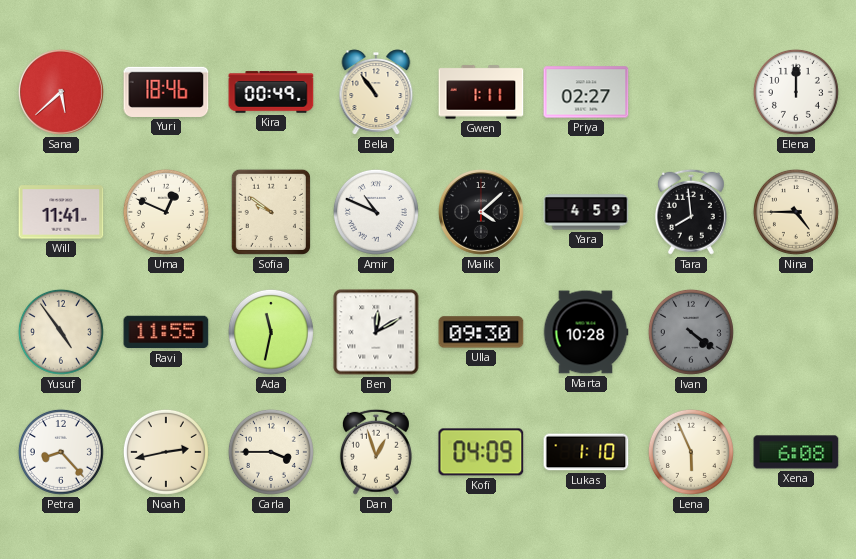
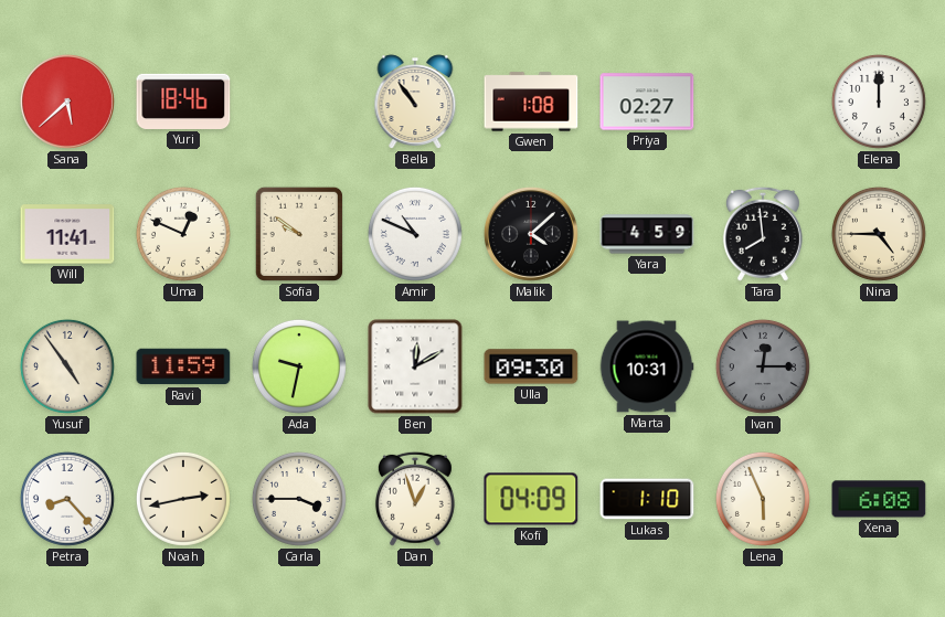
Kira: 00:49 -> none (271, 92)
Gwen: 1:11 -> 1:08 (531, 102)
Ravi: 11:55 -> 11:59 (183, 366)
Ada: 11:32 -> 9:32 (299, 366)
Marta: 10:28 -> 10:31 (647, 366)
Ivan: 4:21 -> 12:15 (763, 366)
